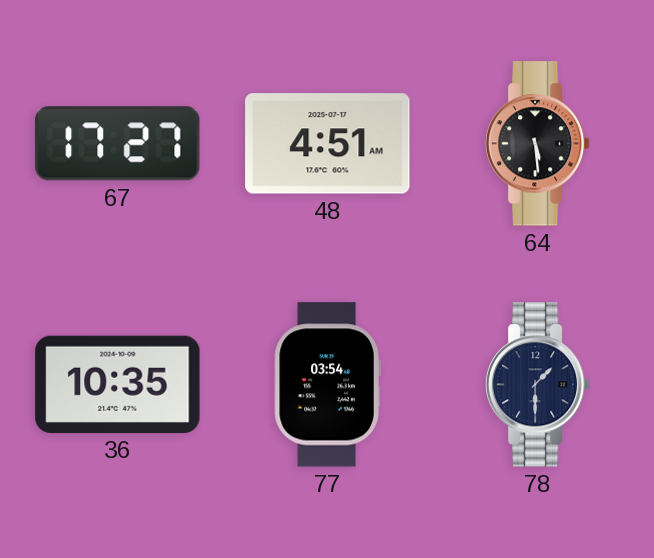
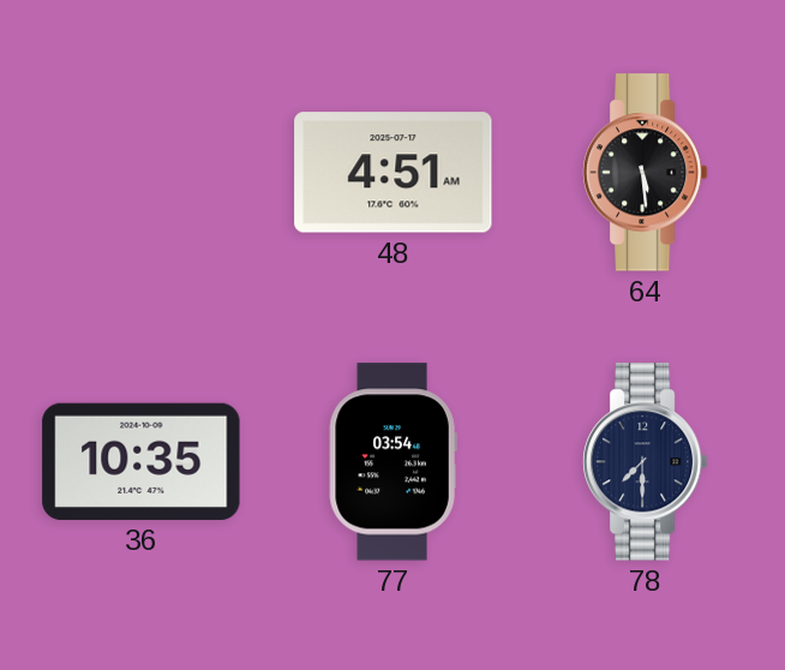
67: 17:27 -> none (118, 144)
78: 1:30 -> 7:30 (645, 462)
